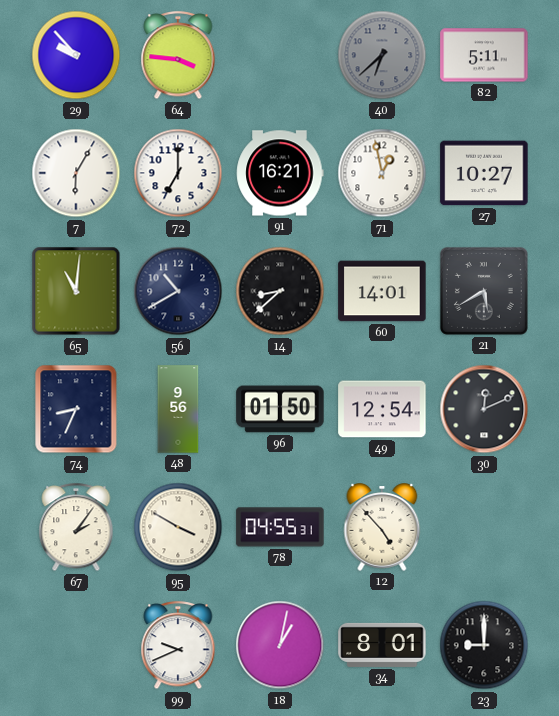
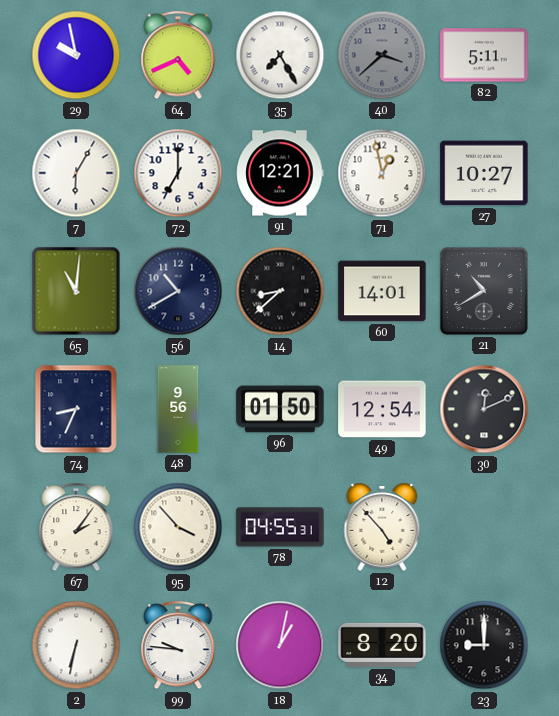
29: 9:53 -> 9:58 (76, 55)
64: 3:46 -> 4:41 (178, 56)
35: none -> 7:25 (280, 55)
40: 6:38 -> 3:38 (382, 55)
91: 16:21 -> 12:21 (280, 173)
21: 5:40 -> 10:40 (484, 291)
95: 3:50 -> 3:53 (178, 527)
2: none -> 6:32 (76, 645)
99: 9:41 -> 9:46 (178, 646)
34: 8:01 -> 8:20 (382, 645)
